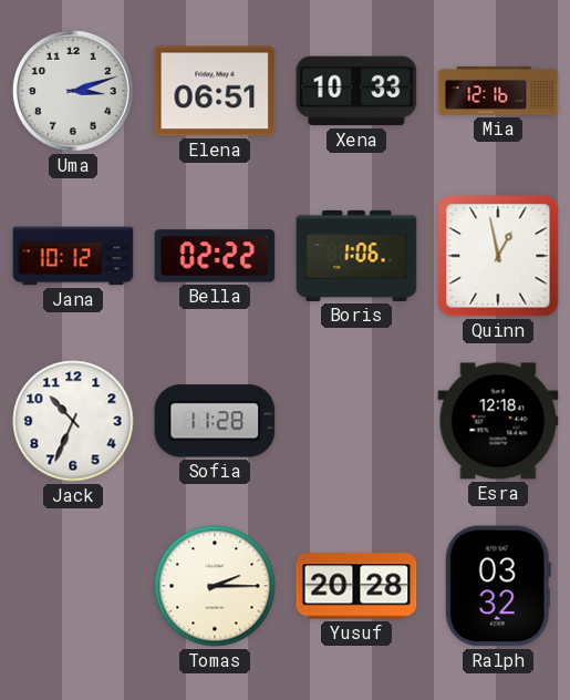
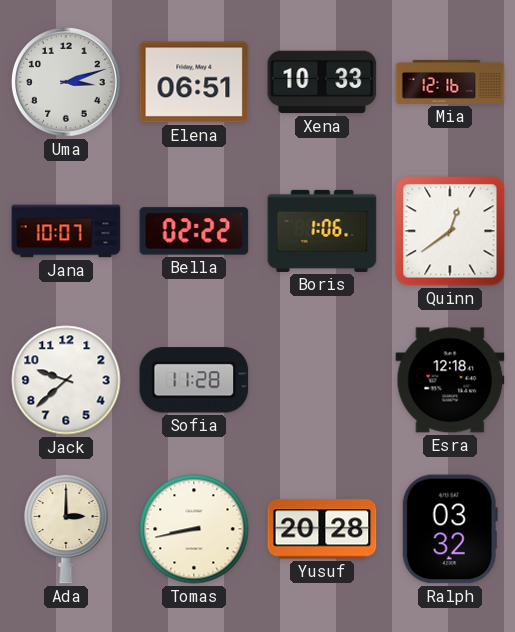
Jana: 10:12 -> 10:07 (66, 231)
Quinn: 12:58 -> 12:39 (450, 231)
Jack: 10:34 -> 9:38 (66, 380)
Ada: none -> 3:00 (66, 529)
Tomas: 2:15 -> 8:43 (194, 529)
